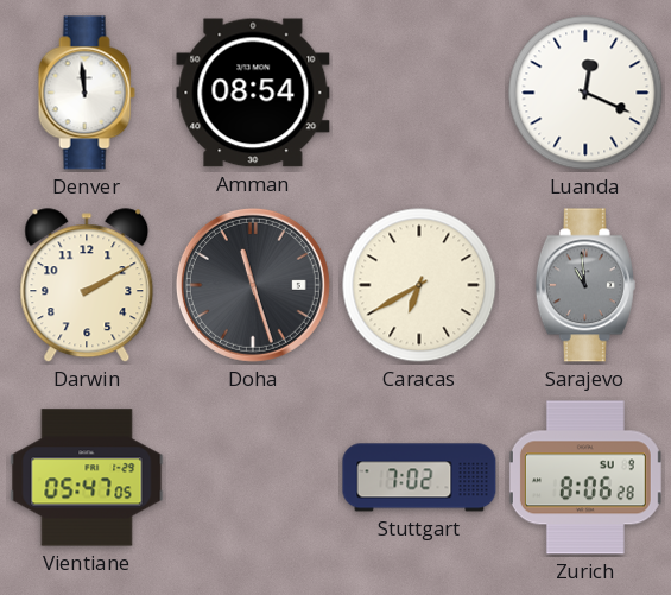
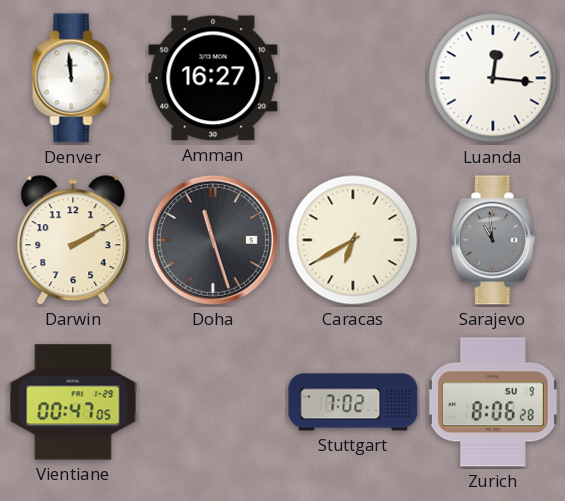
Amman: 08:54 -> 16:27 (213, 78)
Luanda: 12:19 -> 12:16 (493, 78)
Vientiane: 05:47 -> 00:47 (73, 402)
